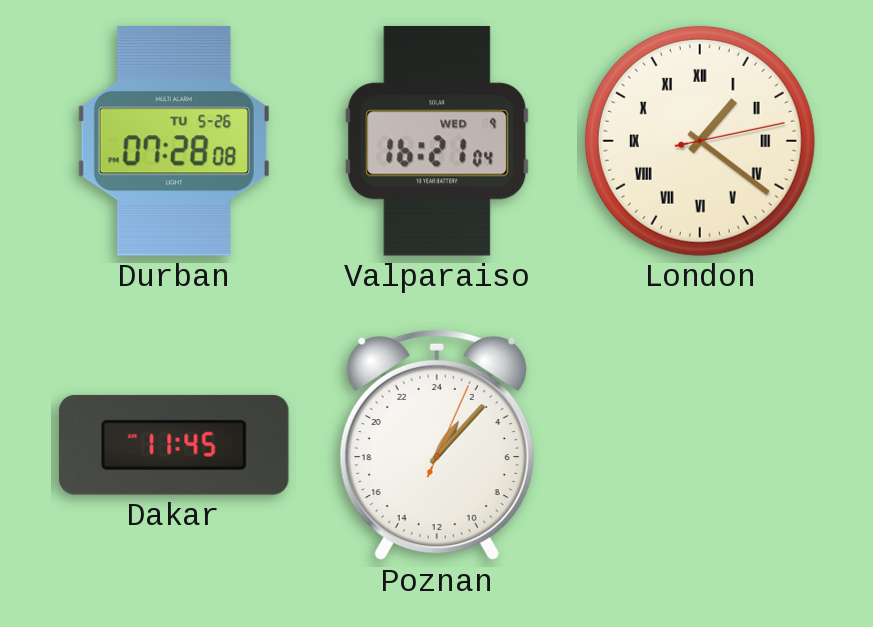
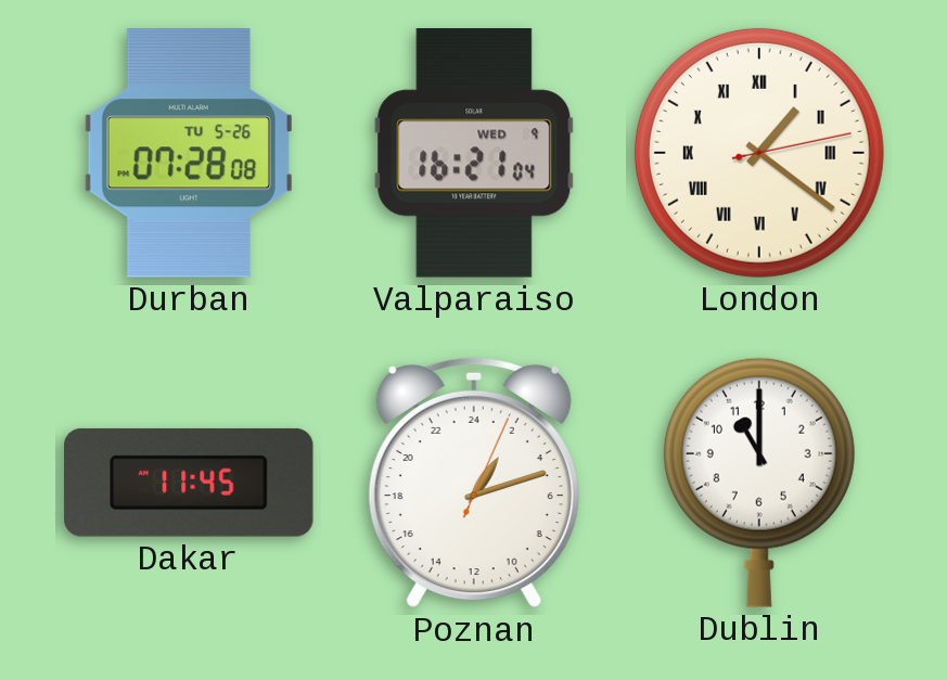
Poznan: 2:07 -> 2:12 (474, 483)
Dublin: none -> 11:00 (759, 483)
